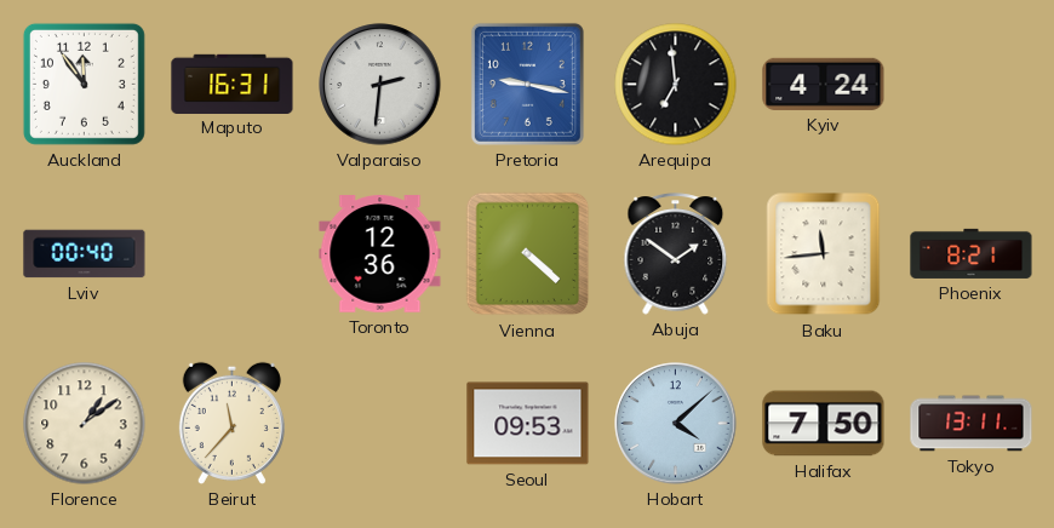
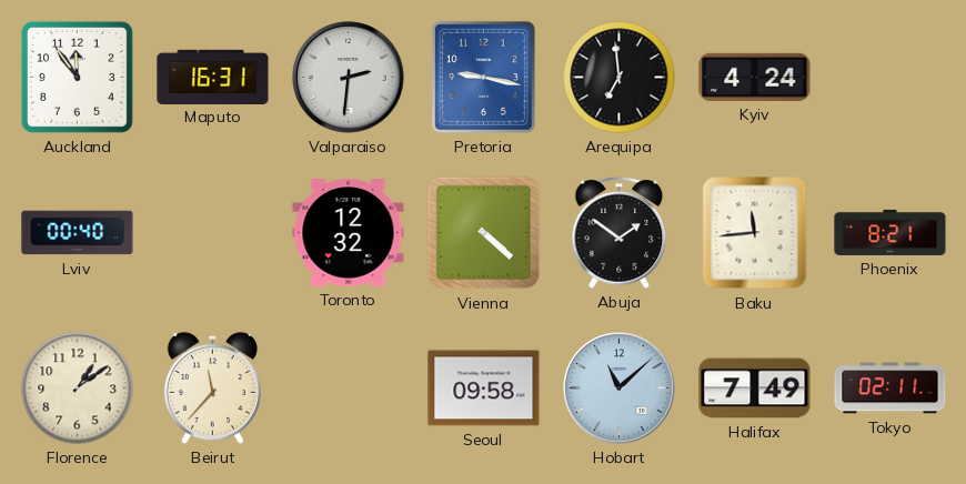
Toronto: 12:36 -> 12:32 (349, 233)
Seoul: 09:53 -> 09:58 (484, 389)
Hobart: 4:08 -> 11:08 (620, 389)
Halifax: 7:50 -> 7:49 (755, 389)
Tokyo: 13:11 -> 02:11 (890, 389)
